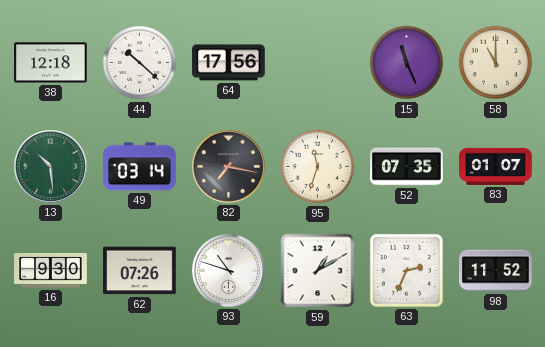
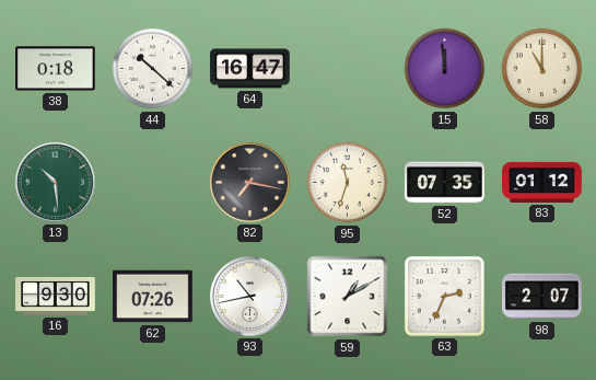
38: 12:18 -> 0:18 (56, 69)
64: 17:56 -> 16:47 (250, 69)
15: 11:26 -> 11:59 (445, 69)
49: 03:14 -> none (140, 167)
83: 01:07 -> 01:12 (542, 182)
93: 10:48 -> 10:43 (249, 296)
98: 11:52 -> 2:07 (542, 297)
